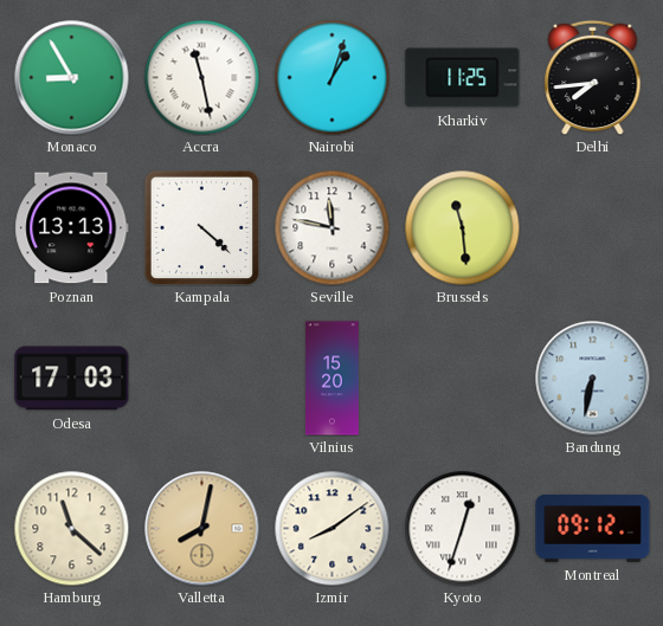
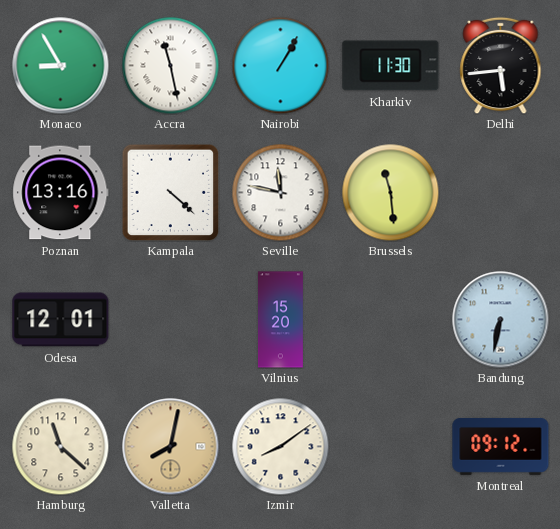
Nairobi: 1:03 -> 1:05 (280, 65)
Kharkiv: 11:25 -> 11:30 (391, 66)
Delhi: 7:44 -> 5:44 (501, 65)
Poznan: 13:13 -> 13:16 (61, 193)
Odesa: 17:03 -> 12:01 (61, 320)
Kyoto: 12:33 -> none (462, 528)
